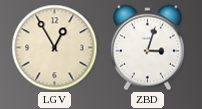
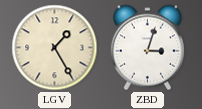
LGV: 12:55 -> 1:25 (55, 48)
